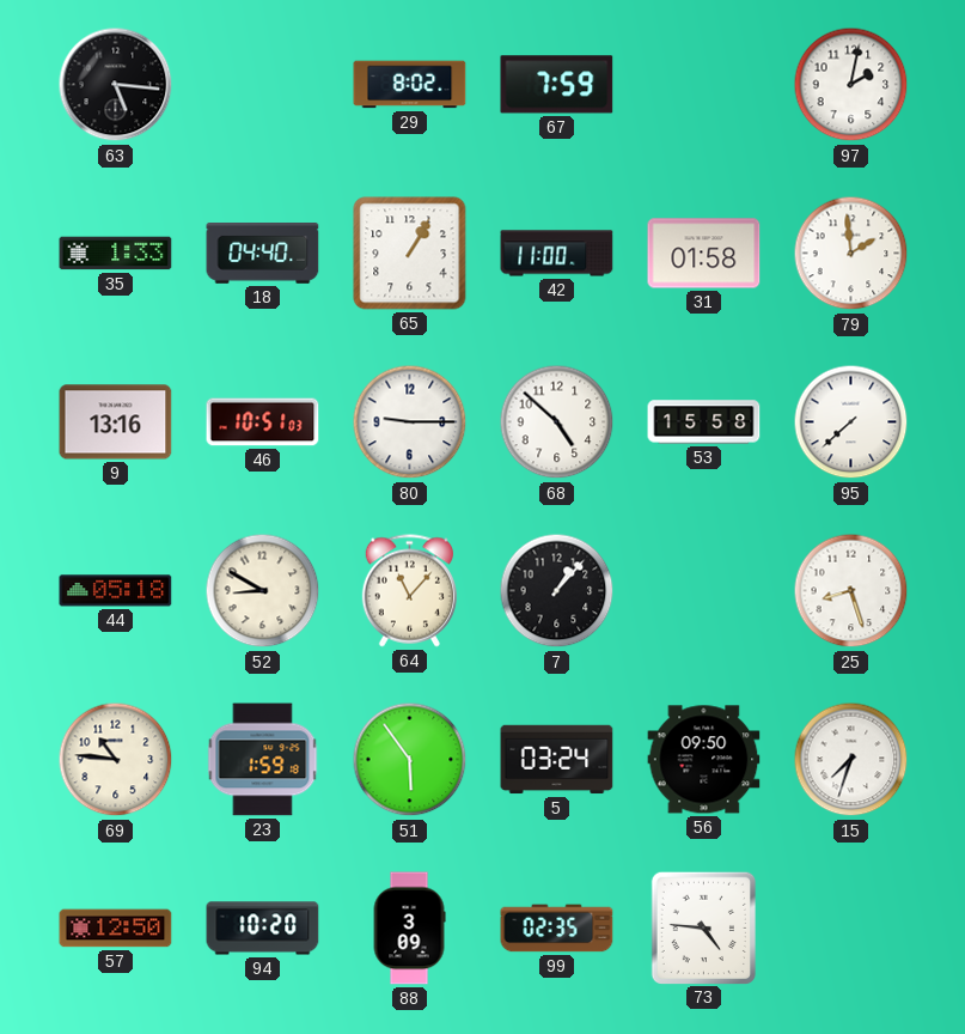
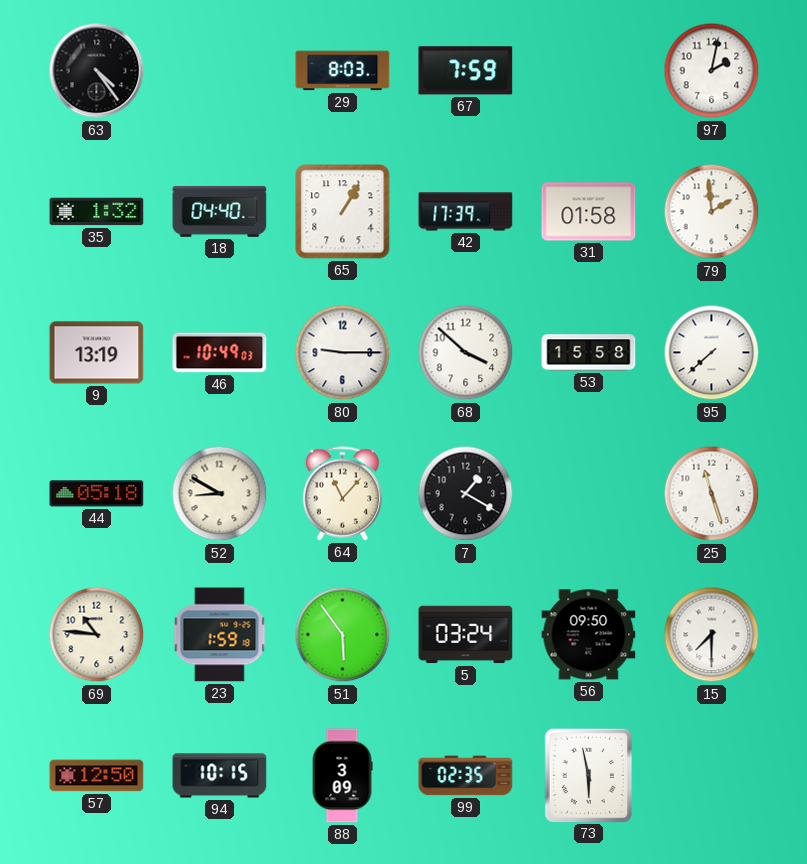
63: 5:16 -> 4:24 (97, 71)
29: 8:02 -> 8:03 (343, 71)
35: 1:33 -> 1:32 (97, 212)
42: 11:00 -> 17:39 (466, 212)
9: 13:16 -> 13:19 (97, 353)
46: 10:51 -> 10:49 (220, 353)
68: 4:52 -> 3:52 (466, 353)
7: 1:07 -> 1:20 (466, 494)
25: 8:27 -> 11:27 (712, 494)
15: 7:33 -> 7:30 (712, 635)
94: 10:20 -> 10:15 (220, 776)
73: 4:46 -> 5:58 (588, 775)
